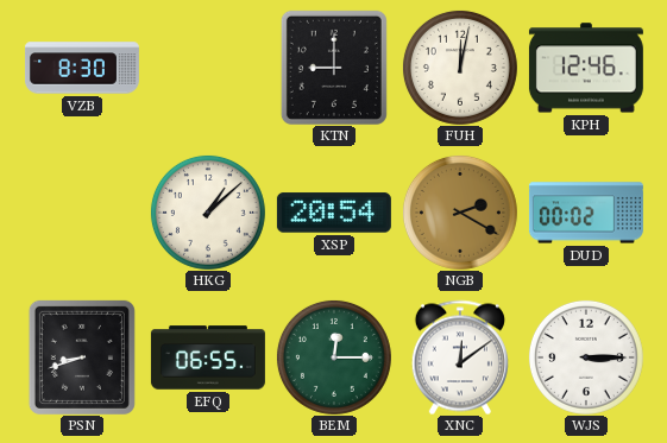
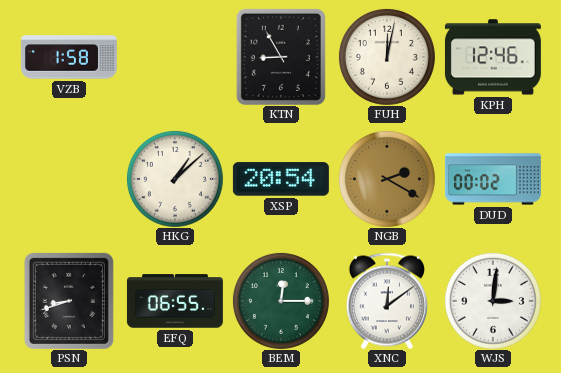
VZB: 8:30 -> 1:58 (69, 57)
KTN: 9:00 -> 8:55 (281, 57)
WJS: 3:15 -> 3:01 (493, 301)
